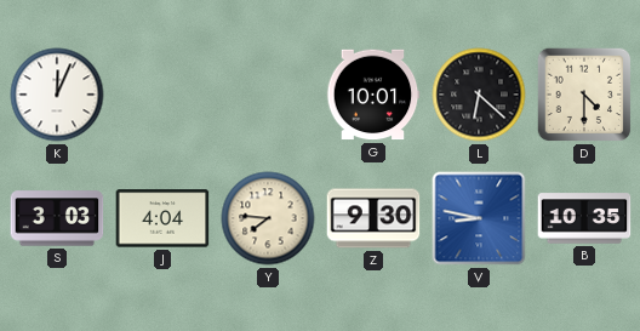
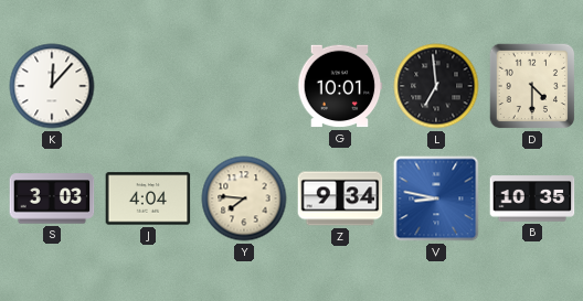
K: 12:04 -> 12:07 (52, 86)
L: 6:22 -> 6:59 (436, 86)
Z: 9:30 -> 9:34 (340, 198)
